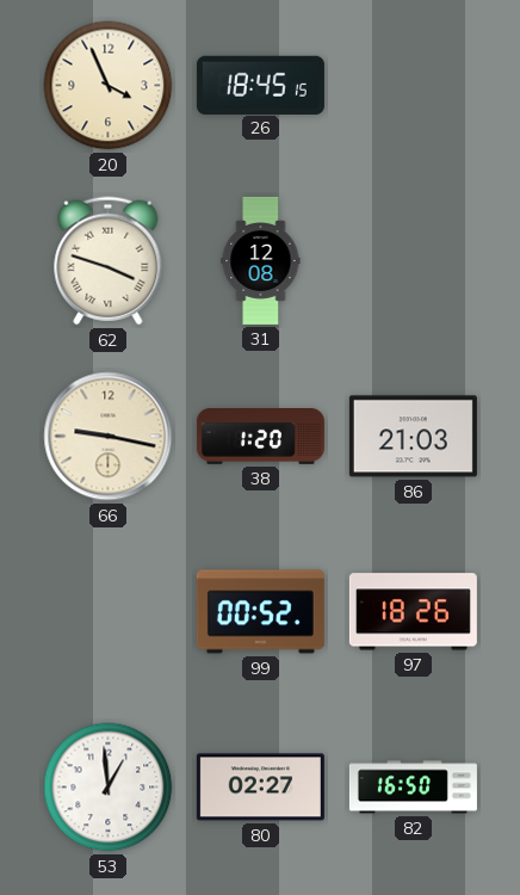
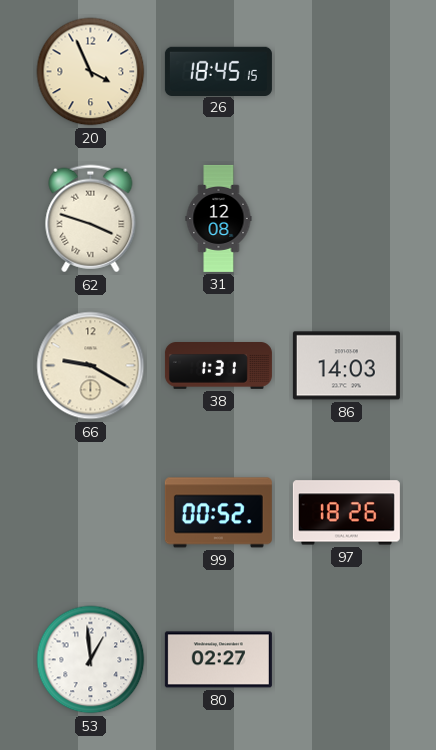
66: 9:17 -> 9:20 (91, 366)
38: 1:20 -> 1:31 (218, 366)
86: 21:03 -> 14:03 (346, 366)
82: 16:50 -> none (413, 788)
